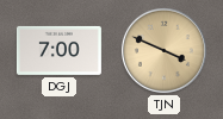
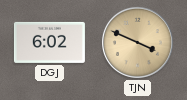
DGJ: 7:00 -> 6:02 (49, 42)
